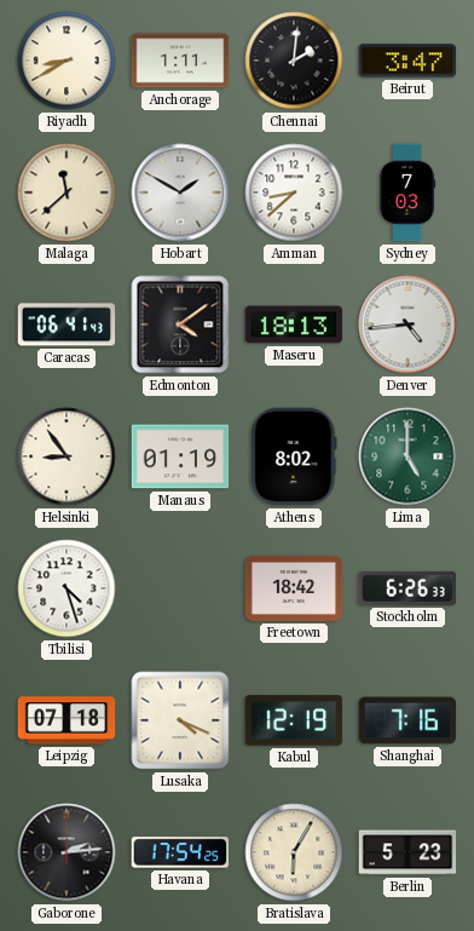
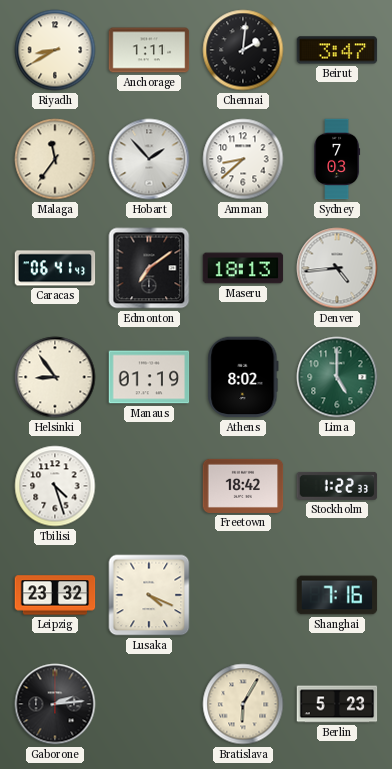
Malaga: 11:38 -> 11:36 (55, 159)
Hobart: 1:50 -> 1:53 (149, 159)
Edmonton: 4:09 -> 7:09 (149, 268)
Stockholm: 6:26 -> 1:22 (337, 486)
Leipzig: 07:18 -> 23:32 (55, 595)
Kabul: 12:19 -> none (294, 720)
Havana: 17:54 -> none (180, 852)
